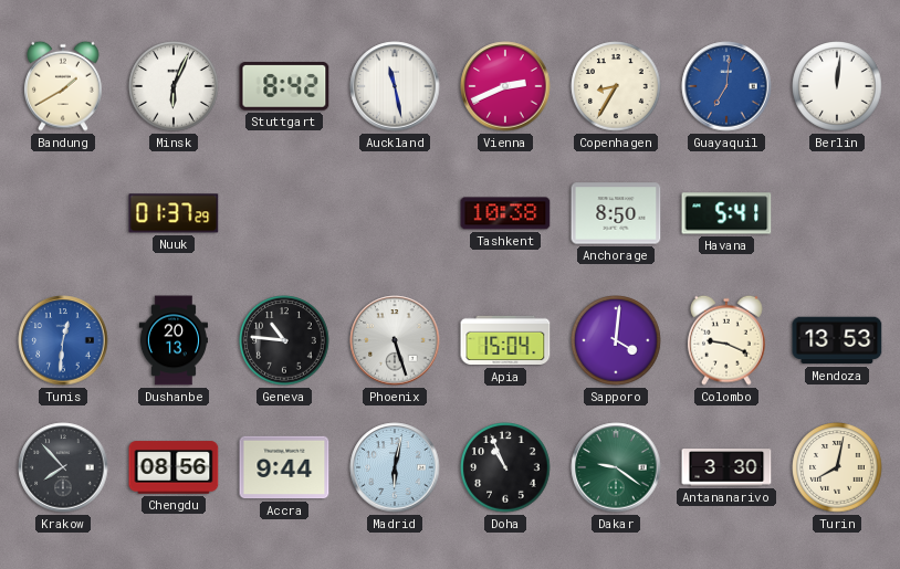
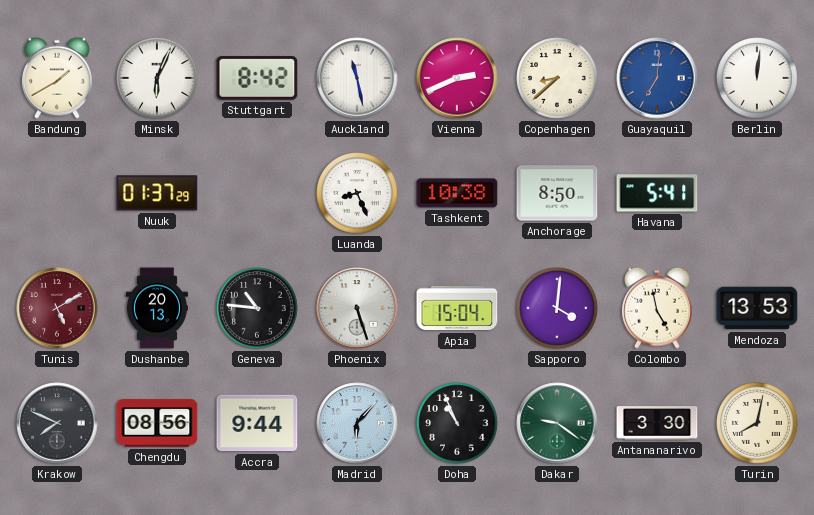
Copenhagen: 8:35 -> 8:38 (557, 78)
Luanda: none -> 8:26 (357, 193)
Tunis: 12:31 -> 5:10 (57, 308)
Tunis dial: blue -> burgundy (57, 308)
Colombo: 9:19 -> 4:58 (658, 308)
Krakow: 7:53 -> 7:49 (57, 423)
Madrid: 6:02 -> 6:07 (357, 423)
